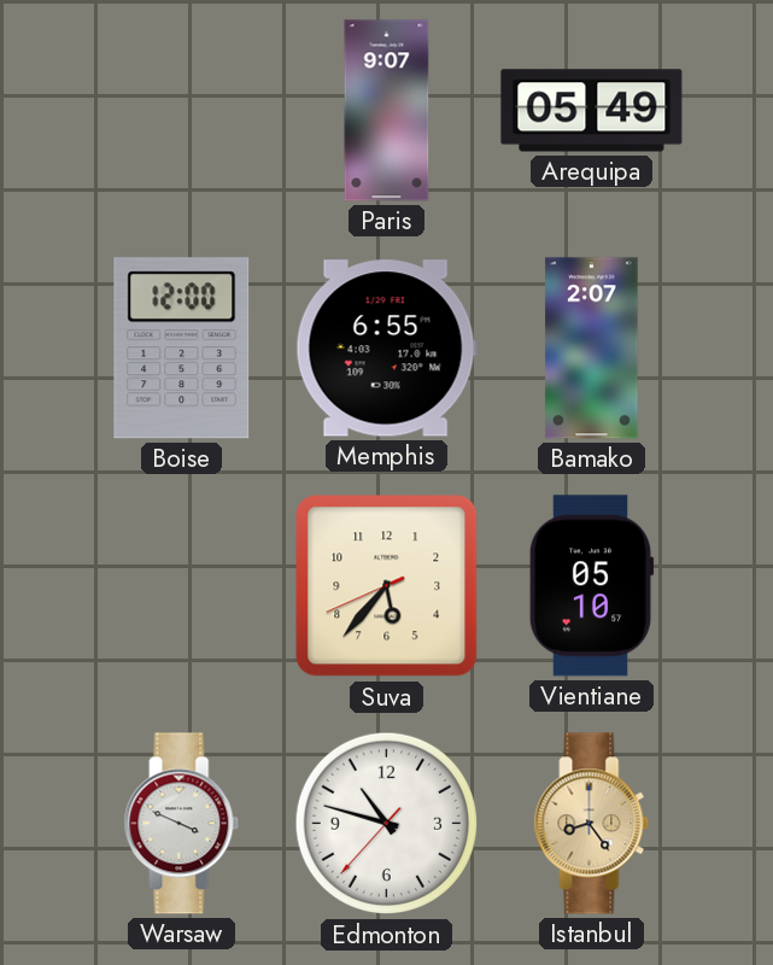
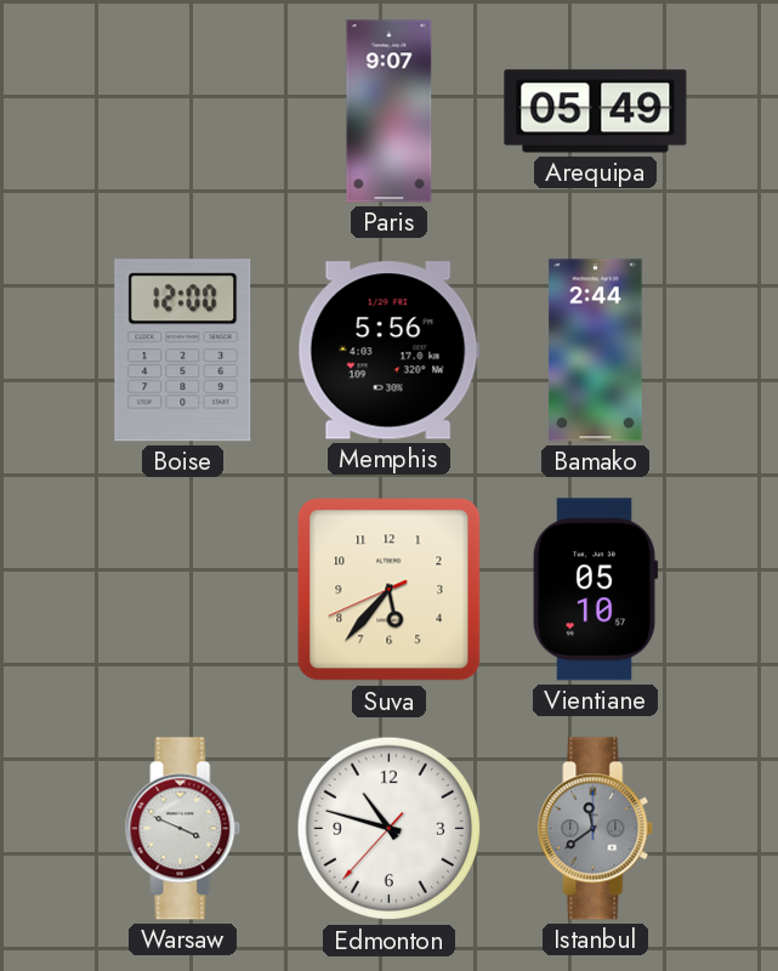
Memphis: 6:55 -> 5:56 (388, 351)
Bamako: 2:07 -> 2:44 (596, 351)
Istanbul: 8:24 -> 11:39 (596, 829)
Istanbul dial: champagne -> grey (596, 829)
